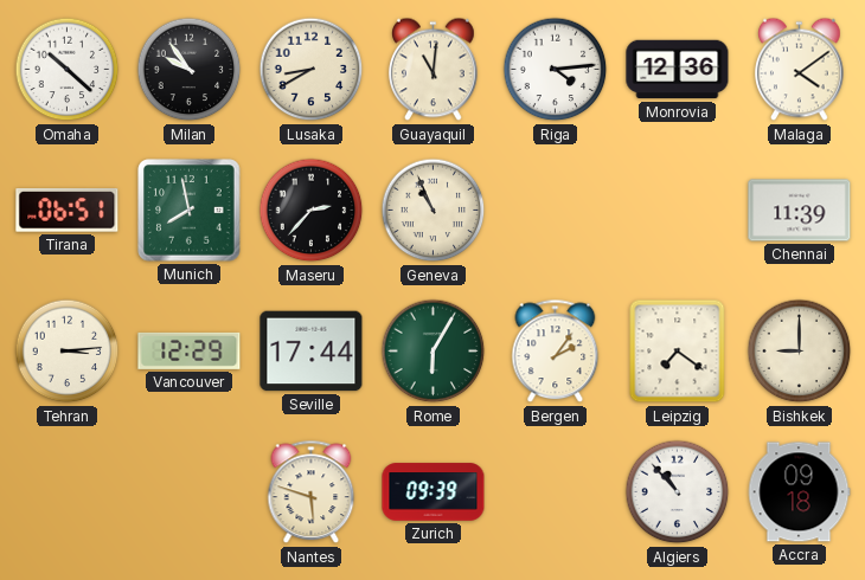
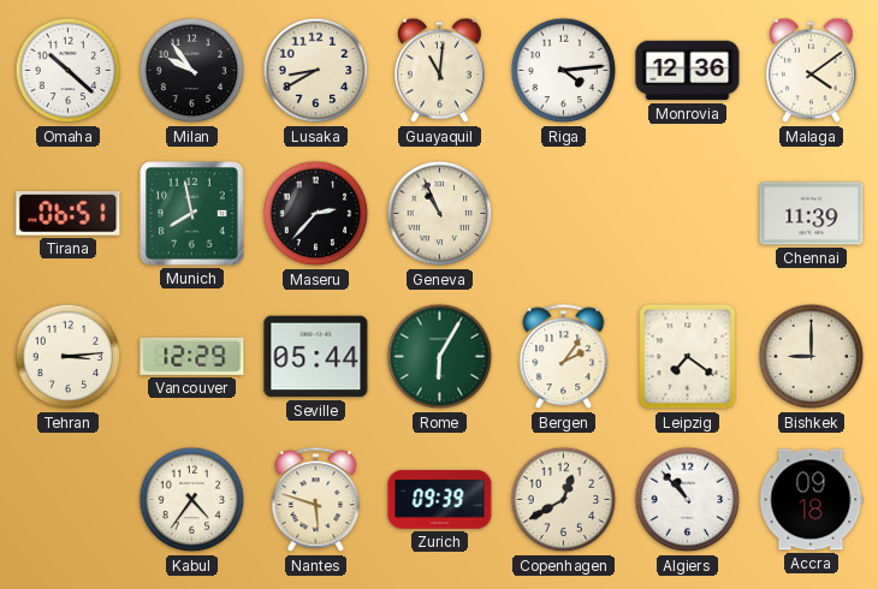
Seville: 17:44 -> 05:44 (316, 357)
Kabul: none -> 4:36 (192, 500)
Copenhagen: none -> 12:40 (564, 500)
